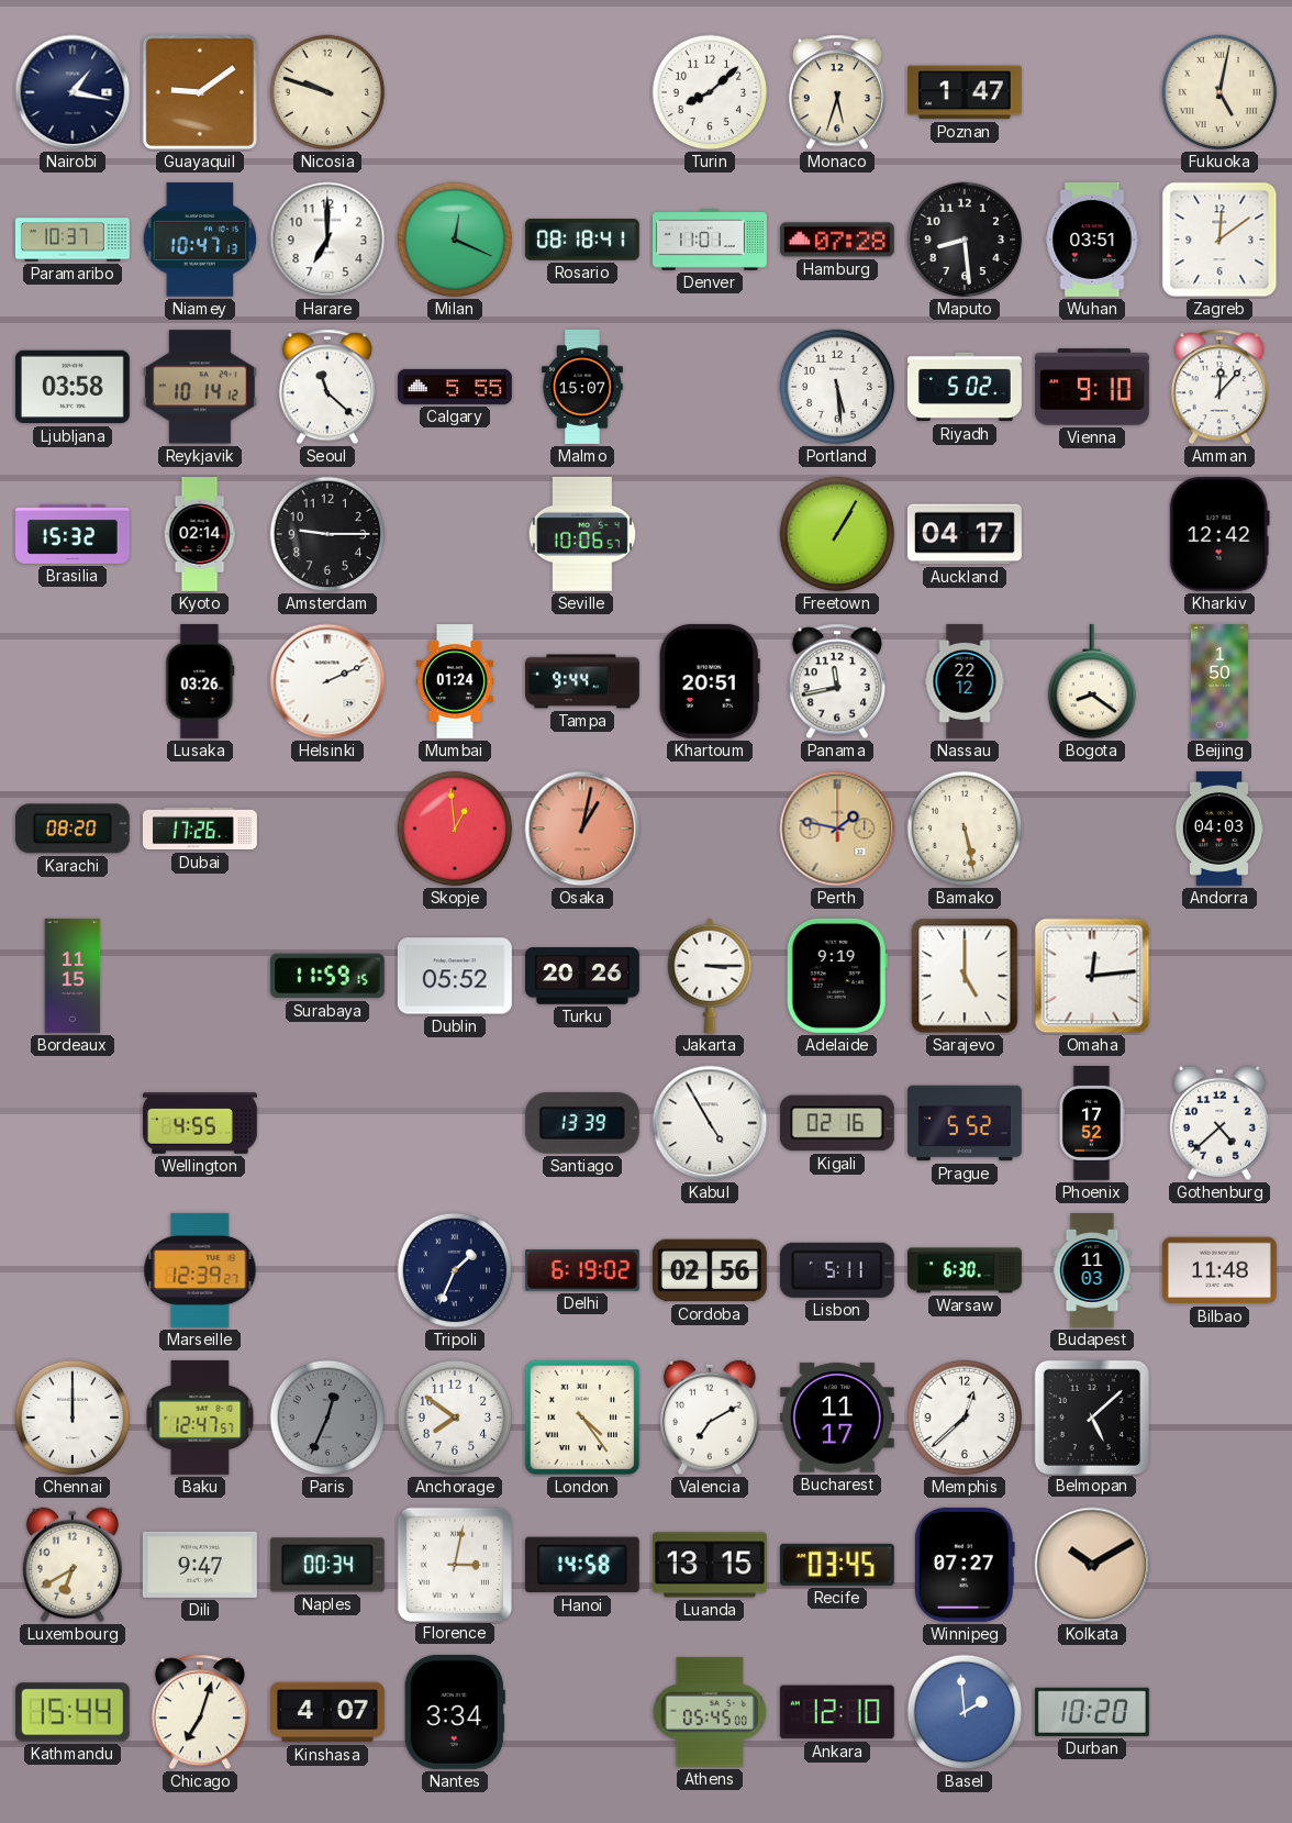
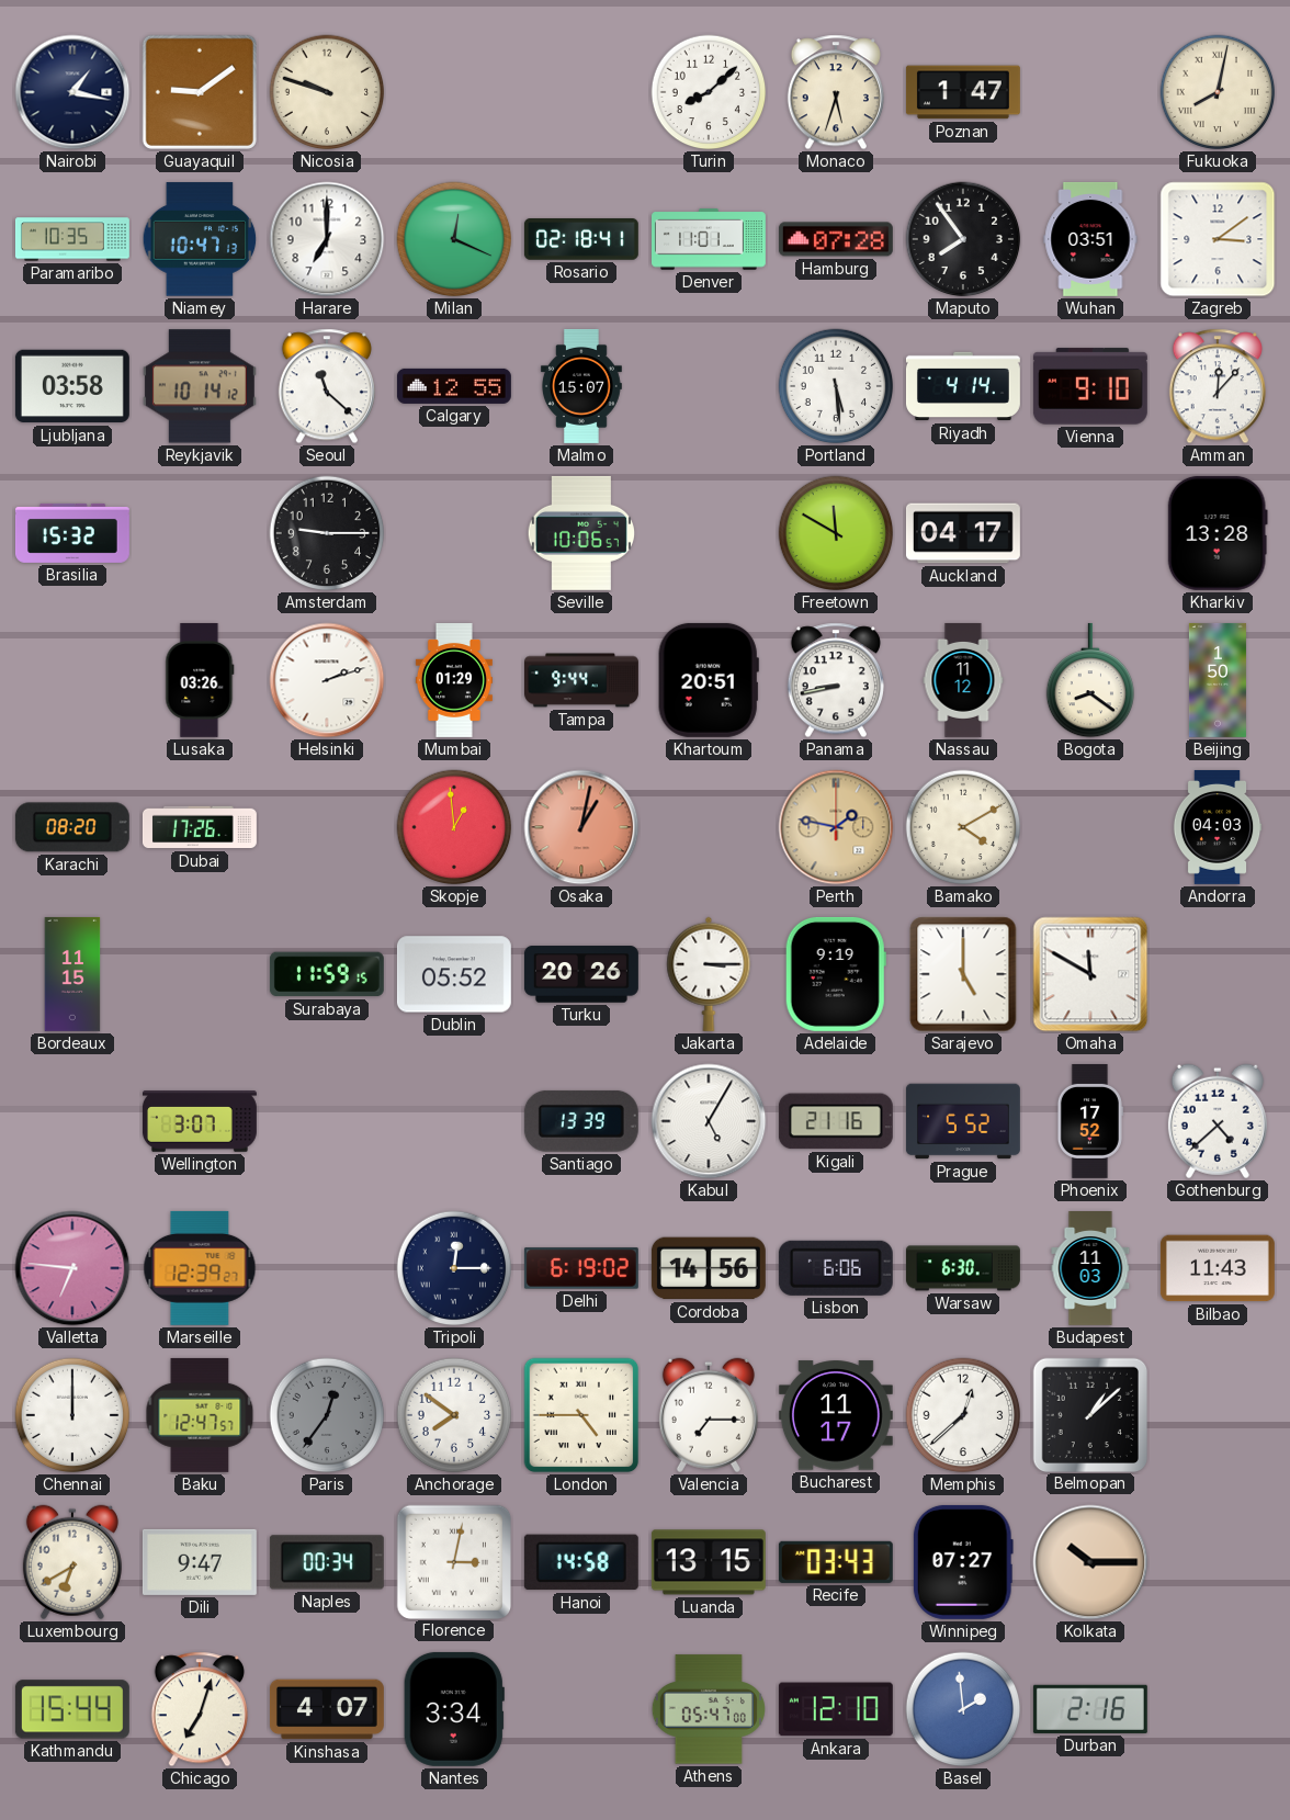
Fukuoka: 5:02 -> 8:02 (1218, 92)
Paramaribo: 10:37 -> 10:35 (72, 239)
Rosario: 08:18 -> 02:18 (581, 240)
Maputo: 8:29 -> 7:54 (963, 239)
Zagreb: 12:09 -> 3:09 (1218, 239)
Calgary: 5:55 -> 12:55 (454, 386)
Riyadh: 5:02 -> 4:14 (963, 386)
Kyoto: 02:14 -> none (200, 535)
Freetown: 1:05 -> 11:50 (836, 533)
Kharkiv: 12:42 -> 13:28 (1218, 533)
Helsinki: 2:11 -> 2:12 (327, 680)
Mumbai: 01:24 -> 01:29 (454, 681)
Panama: 11:43 -> 8:43 (836, 680)
Nassau: 22:12 -> 11:12 (963, 680)
Bamako: 5:28 -> 4:10 (963, 827)
Omaha: 12:14 -> 11:50 (1090, 974)
Wellington: 4:55 -> 3:07 (200, 1121)
Kabul: 4:55 -> 5:05 (709, 1121)
Kigali: 02:16 -> 21:16 (836, 1121)
Valletta: none -> 6:46 (72, 1268)
Tripoli: 1:34 -> 12:15 (454, 1268)
Cordoba: 02:56 -> 14:56 (709, 1268)
Lisbon: 5:11 -> 6:06 (836, 1268)
Bilbao: 11:48 -> 11:43 (1218, 1268)
Paris: 12:34 -> 12:36 (327, 1415)
London: 4:24 -> 4:45 (581, 1415)
Valencia: 7:10 -> 7:15 (709, 1415)
Belmopan: 5:08 -> 1:08 (1089, 1414)
Recife: 03:45 -> 03:43 (836, 1562)
Kolkata: 10:10 -> 10:15 (1090, 1562)
Athens: 05:45 -> 05:47 (709, 1709)
Durban: 10:20 -> 2:16 (1090, 1709)
